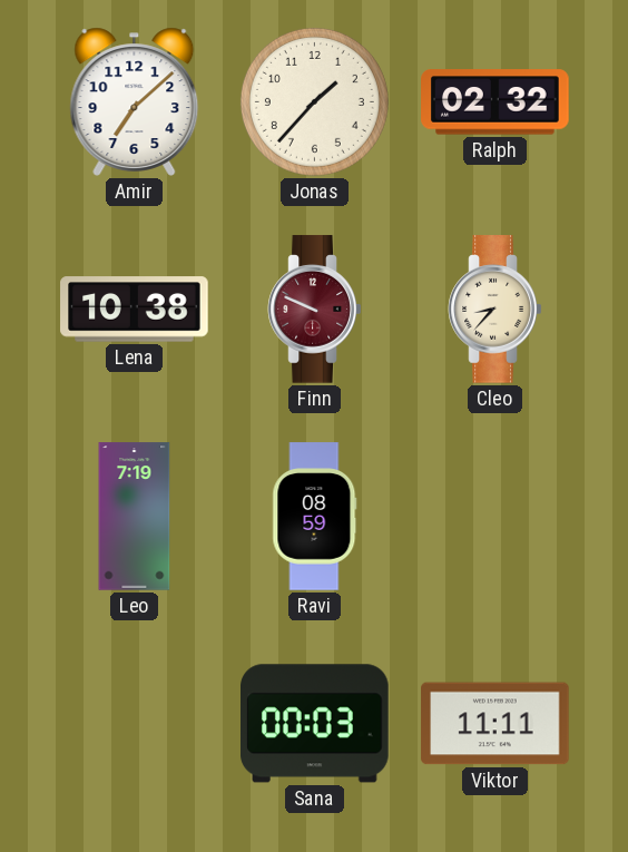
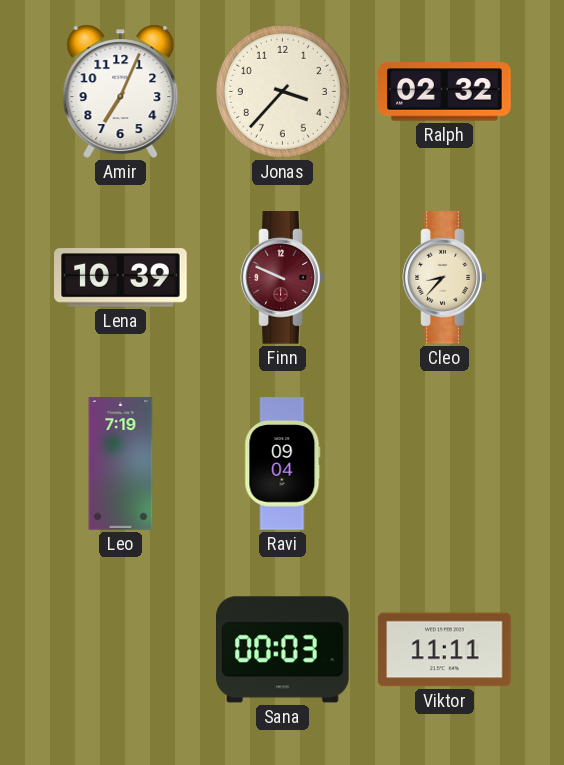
Amir: 7:08 -> 7:04 (121, 91)
Jonas: 1:37 -> 3:37 (282, 91)
Lena: 10:38 -> 10:39 (121, 278)
Ravi: 08:59 -> 09:04 (283, 464)
